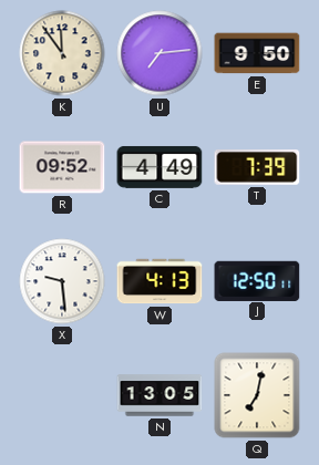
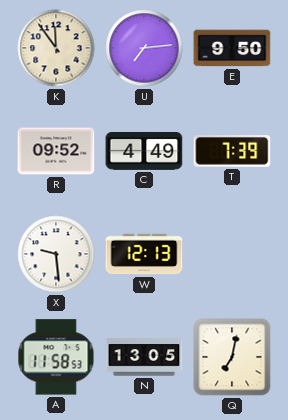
W: 4:13 -> 12:13 (144, 254)
J: 12:50 -> none (257, 280)
A: none -> 11:58 (56, 357)
